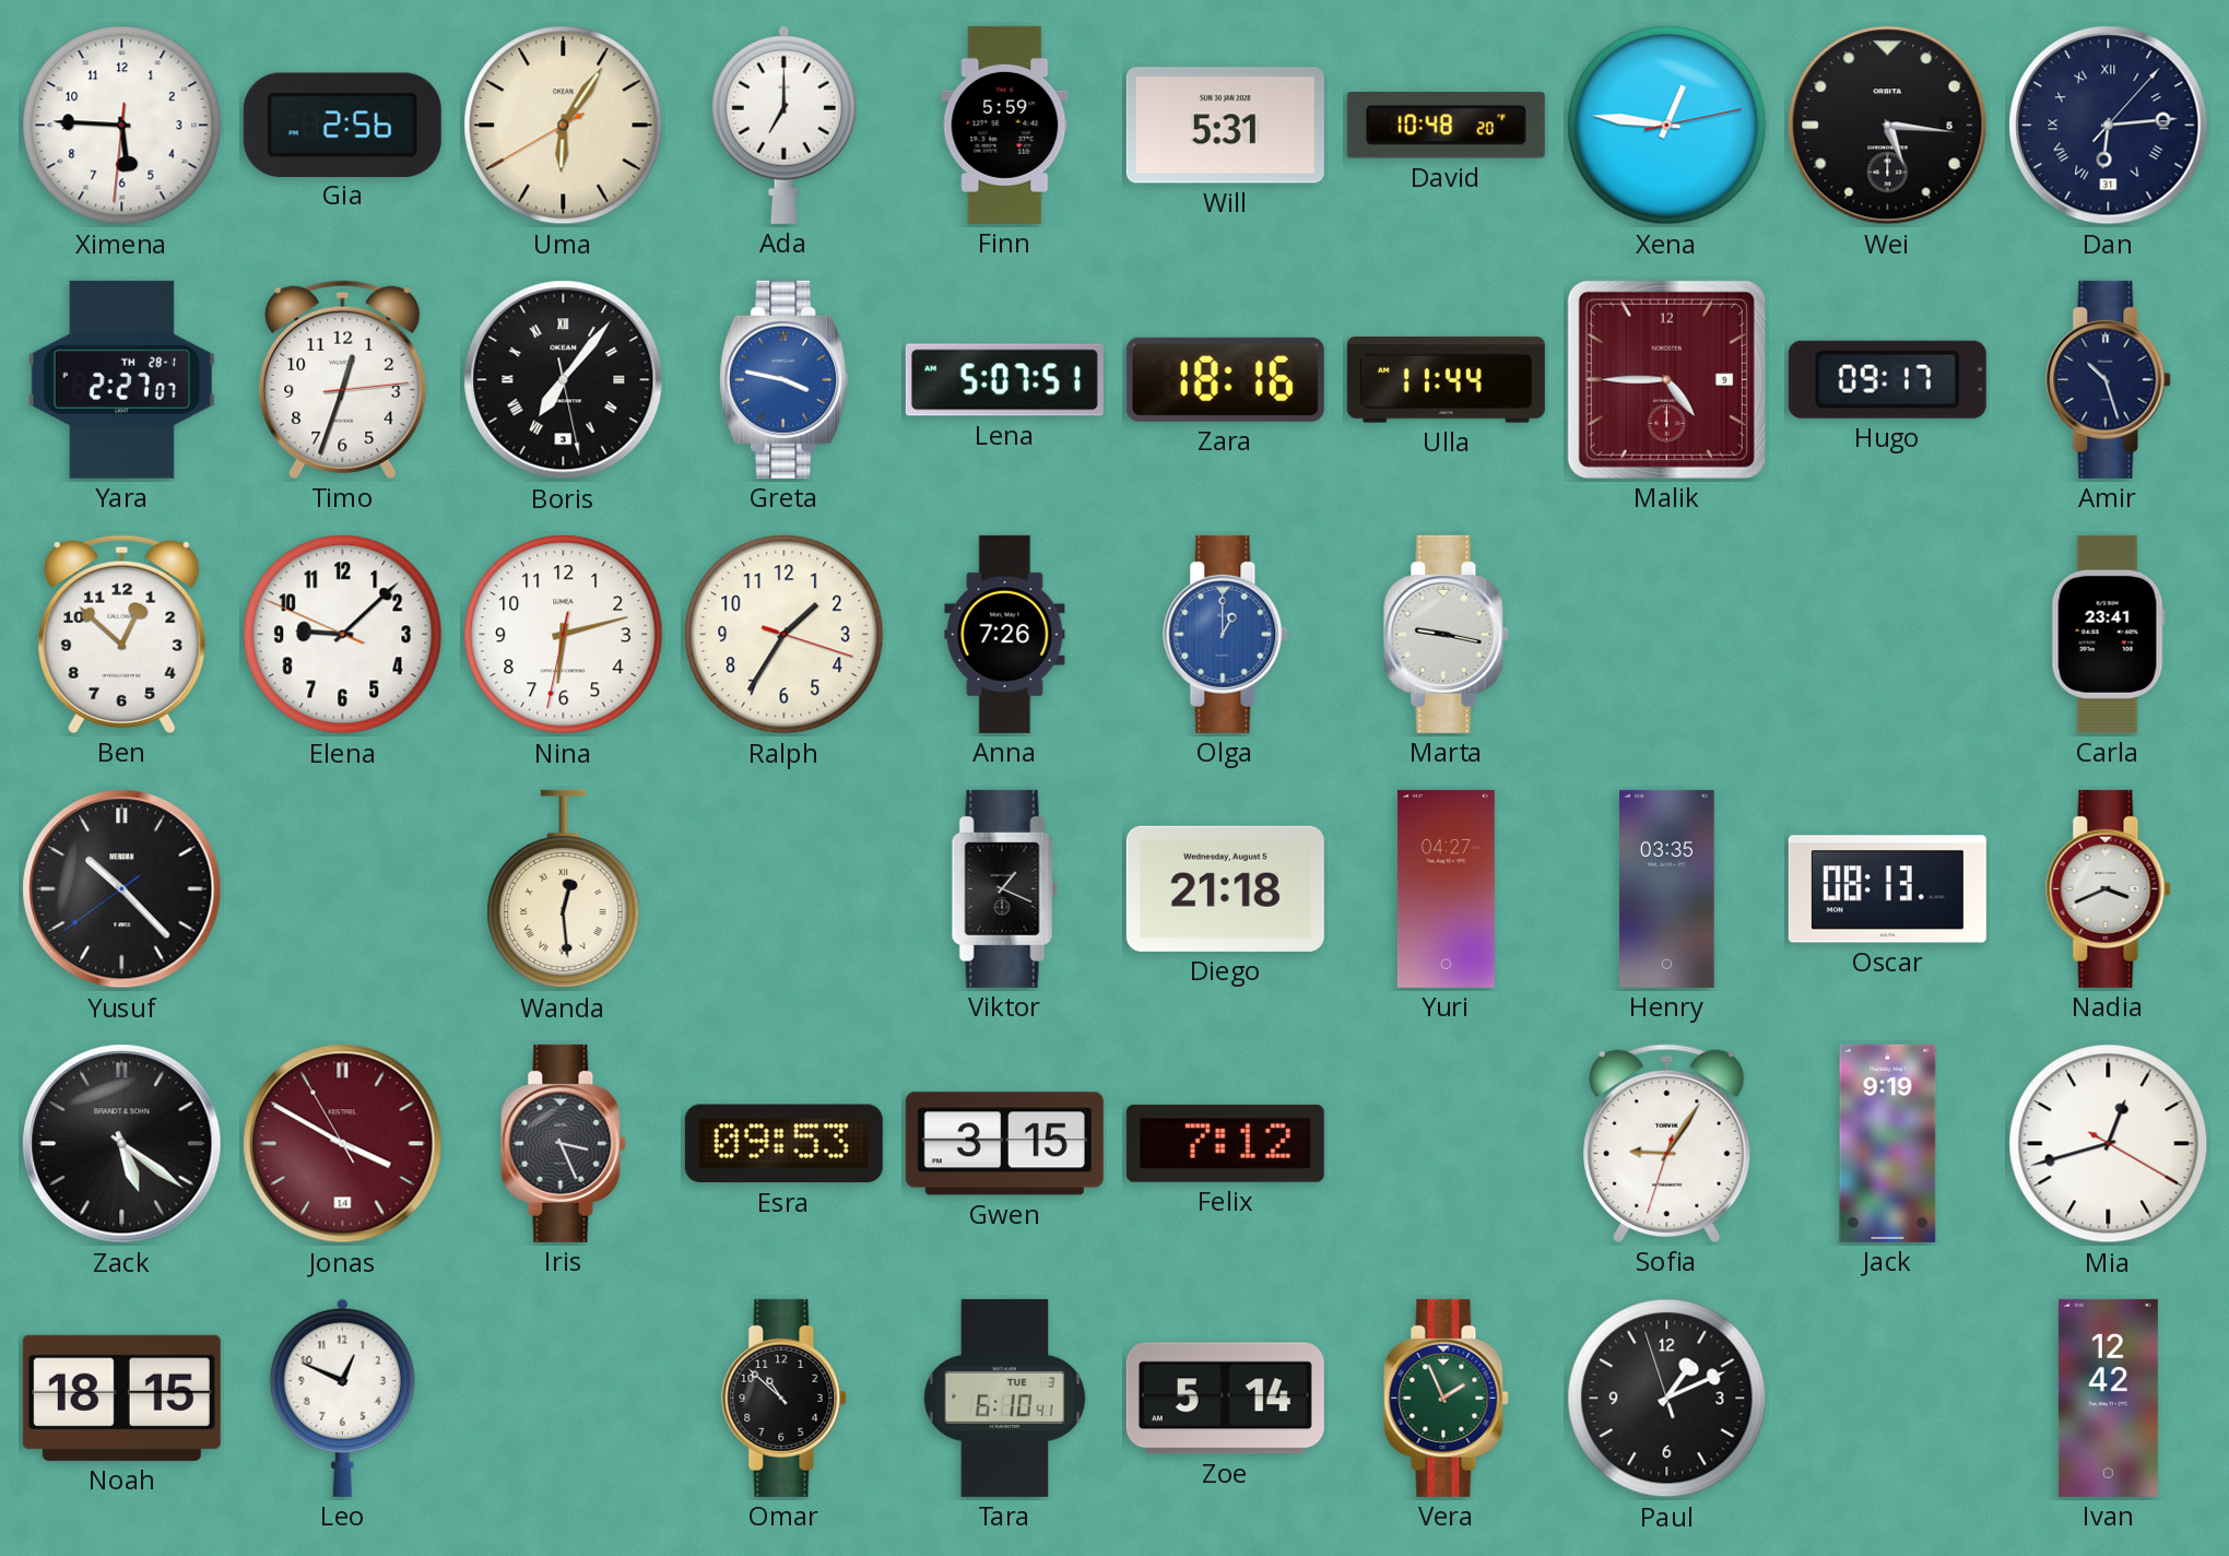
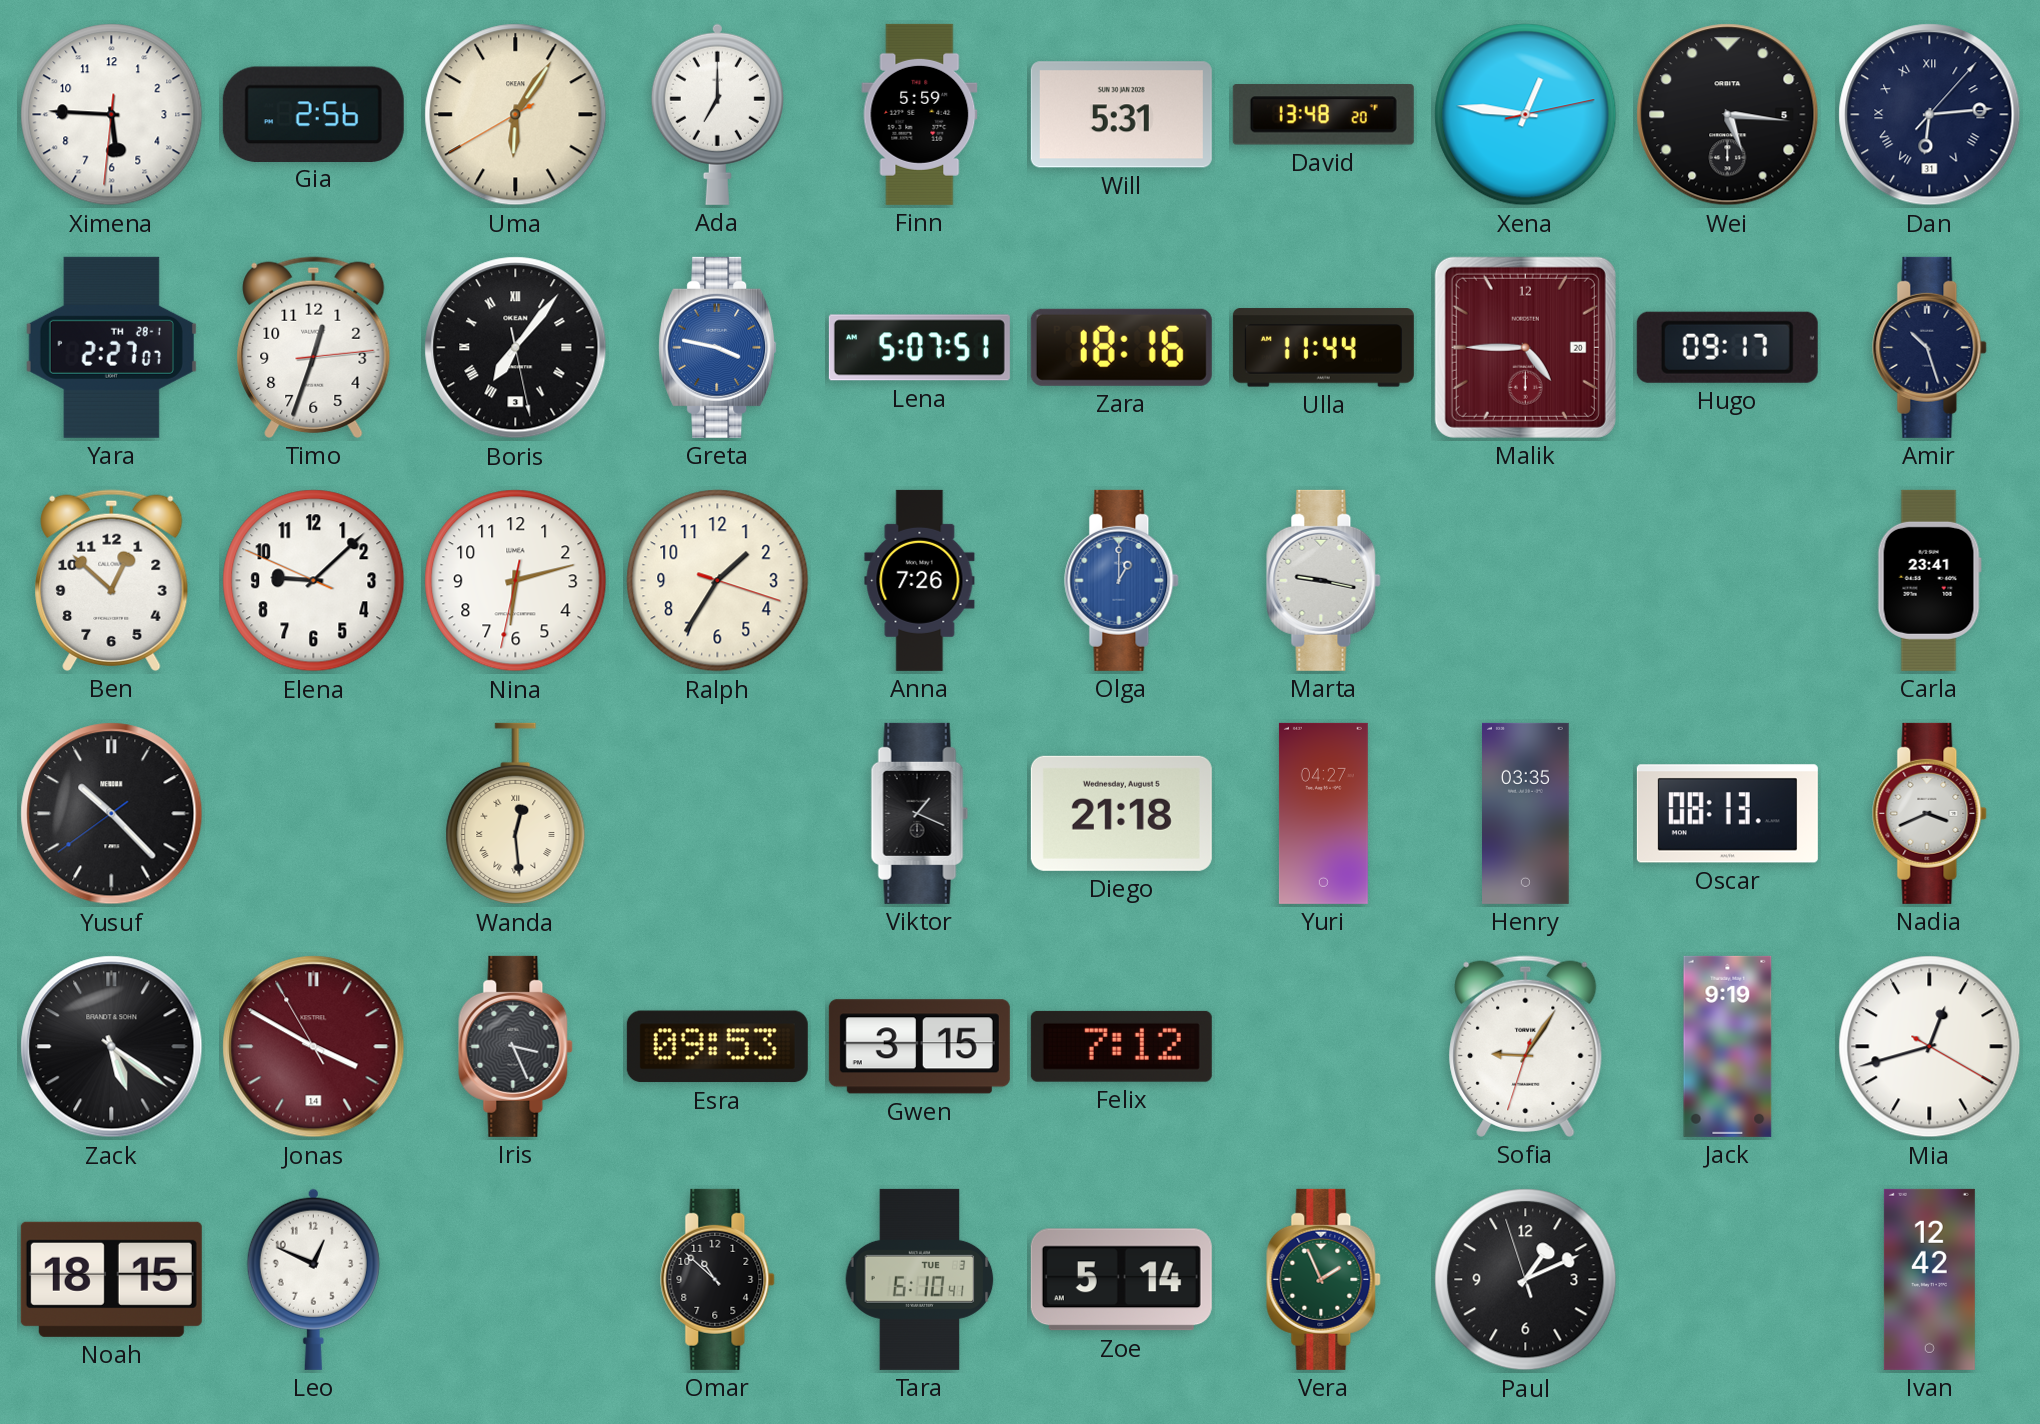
David: 10:48 -> 13:48 (1323, 115)
Malik date: 9 -> 20 (1525, 347)
